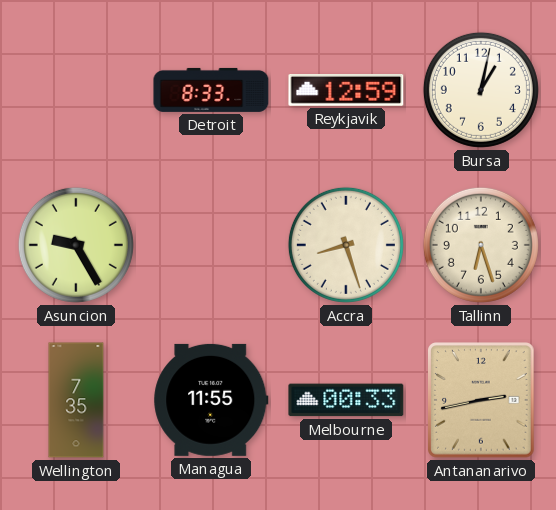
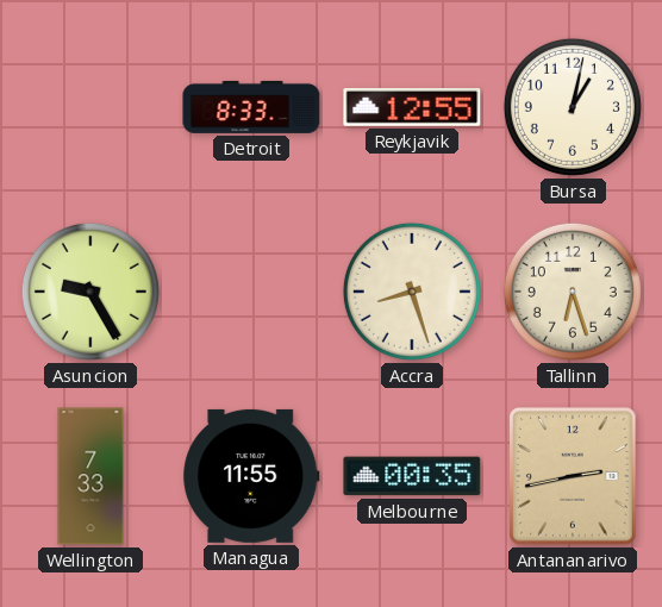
Reykjavik: 12:59 -> 12:55 (412, 108)
Wellington: 7:35 -> 7:33 (90, 476)
Melbourne: 00:33 -> 00:35 (412, 476)
